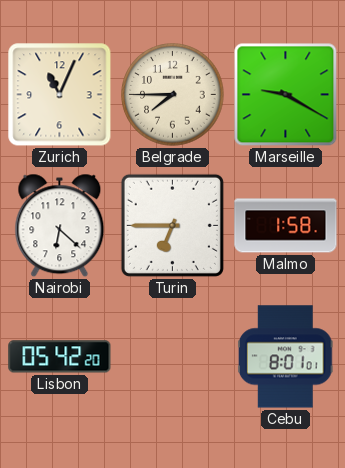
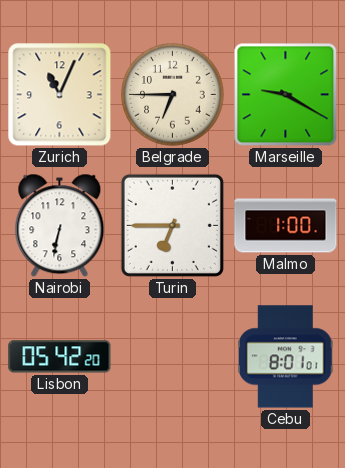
Belgrade: 7:45 -> 6:45 (173, 95)
Nairobi: 6:22 -> 6:32 (60, 226)
Malmo: 1:58 -> 1:00 (286, 226)
